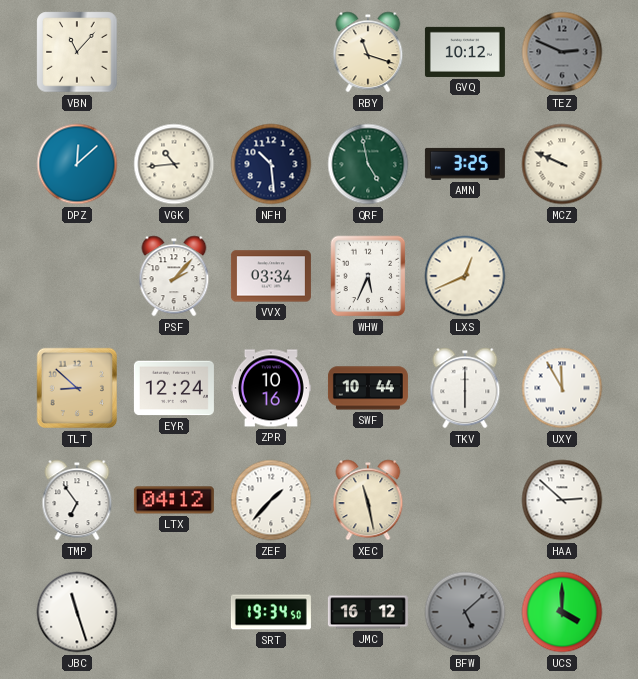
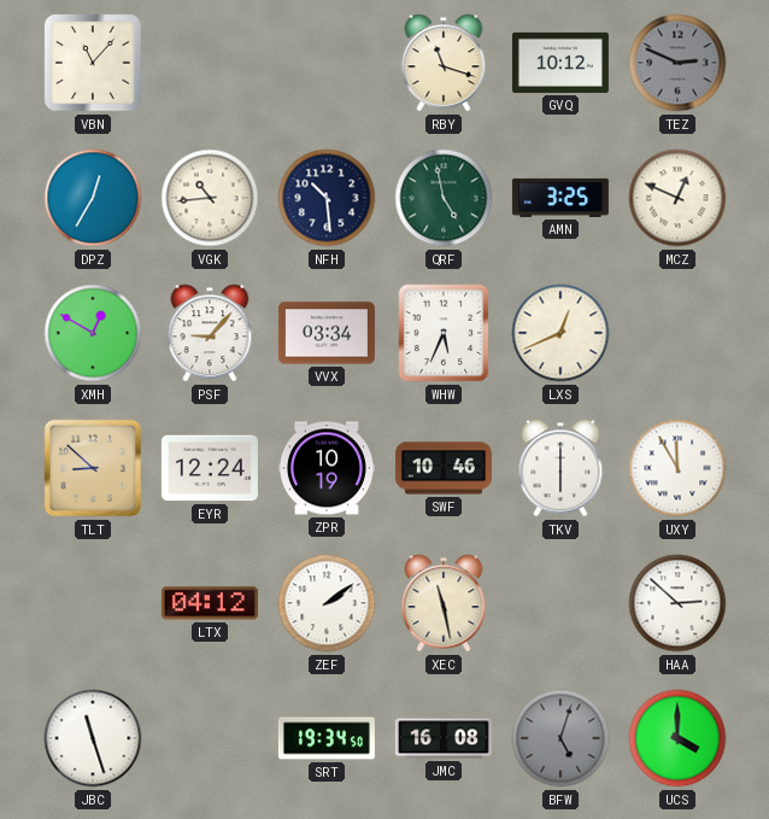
DPZ: 12:08 -> 12:35 (93, 198)
MCZ: 9:49 -> 12:49 (677, 198)
XMH: none -> 12:50 (93, 333)
PSF: 2:07 -> 9:07 (210, 333)
ZPR: 10:16 -> 10:19 (327, 468)
SWF: 10:44 -> 10:46 (444, 468)
TMP: 6:54 -> none (77, 500)
ZEF: 1:37 -> 2:09 (327, 603)
JMC: 16:12 -> 16:08 (444, 738)
BFW: 5:08 -> 5:03 (560, 738)
